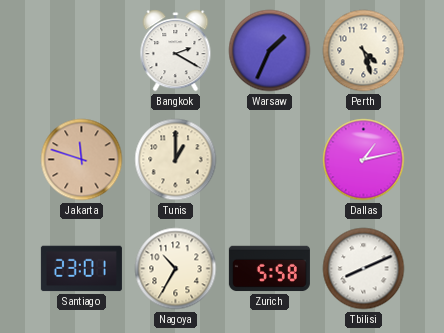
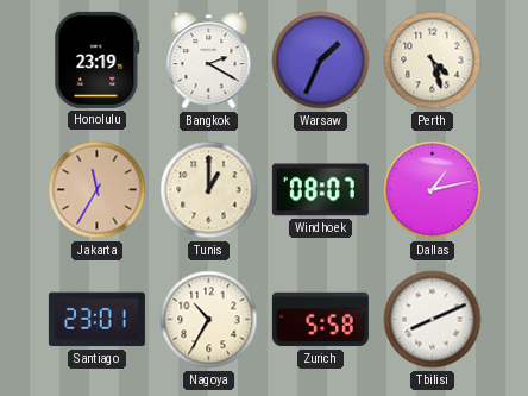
Honolulu: none -> 23:19 (98, 59)
Jakarta: 11:48 -> 11:35 (98, 190)
Windhoek: none -> 08:07 (320, 190)
